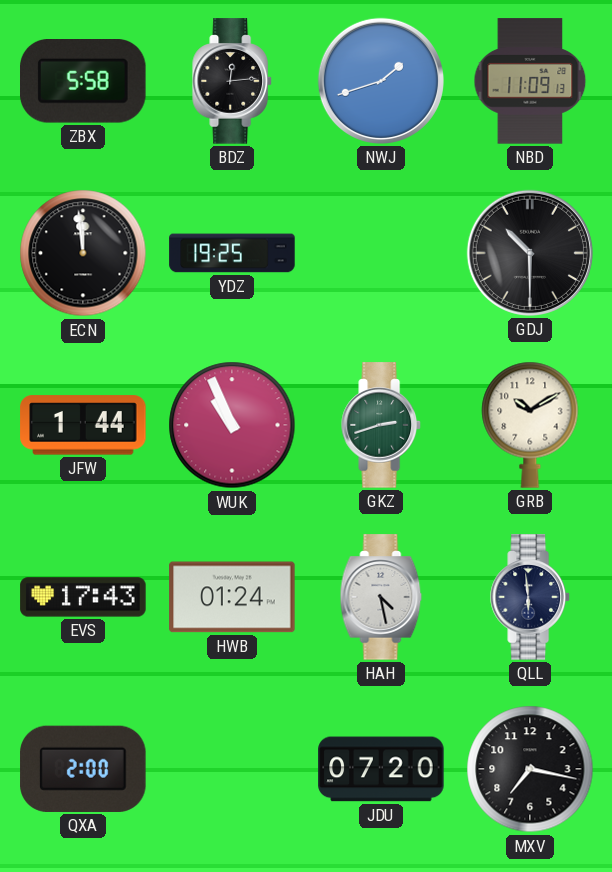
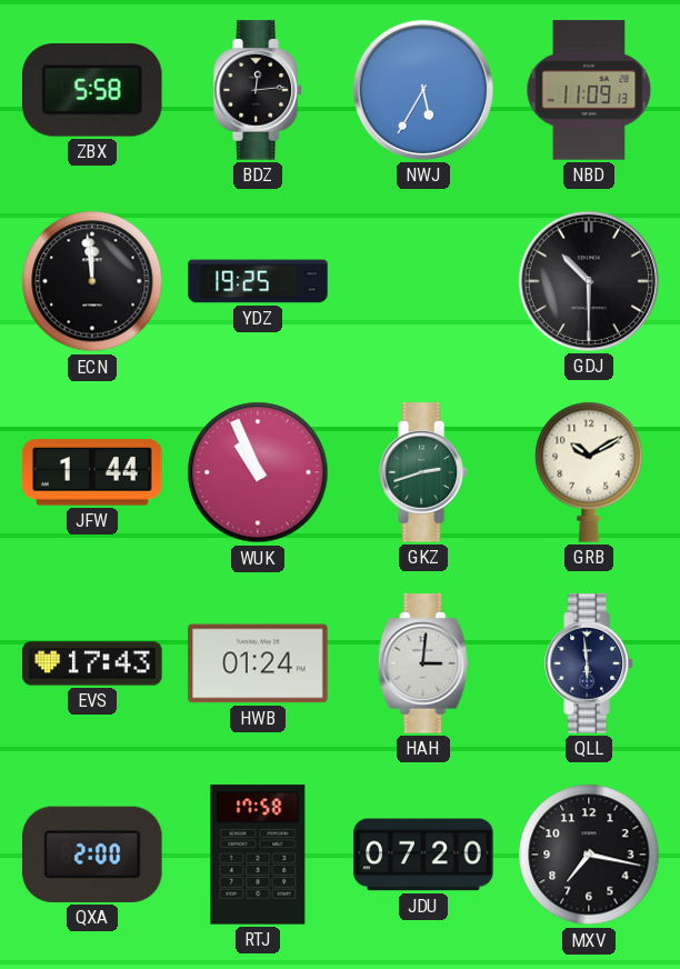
NWJ: 1:42 -> 5:35 (423, 90)
HAH: 4:28 -> 3:01 (423, 663)
RTJ: none -> 17:58 (258, 855)
